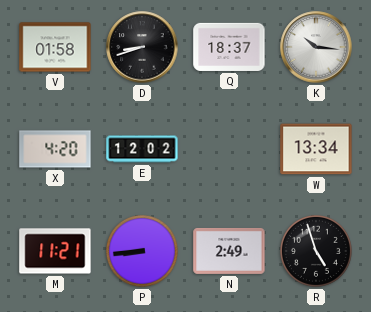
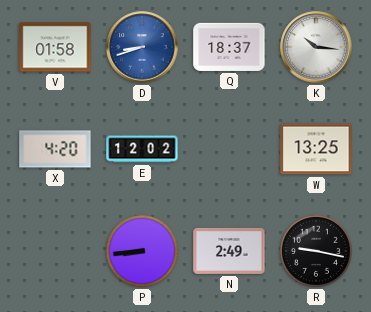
D dial: black -> blue (142, 47)
W: 13:34 -> 13:25 (316, 149)
M: 11:21 -> none (55, 251)
R: 4:57 -> 9:17 (316, 251)
